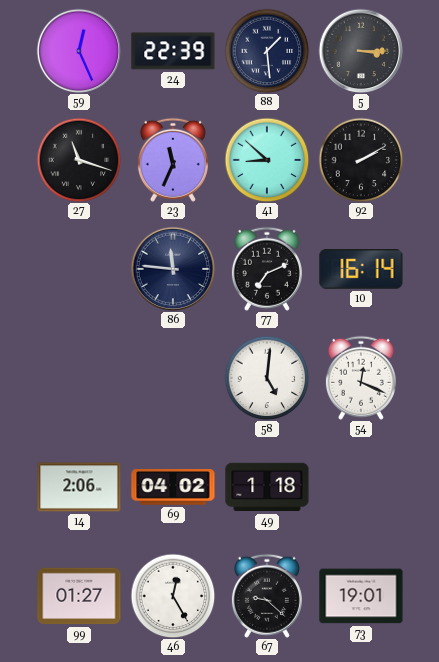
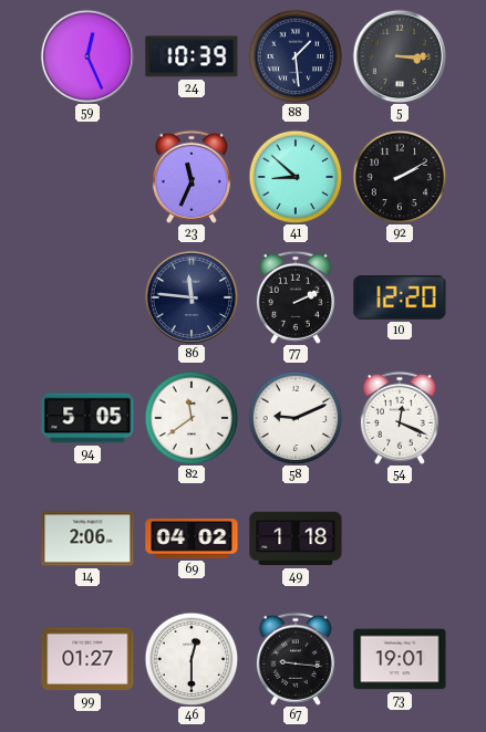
24: 22:39 -> 10:39 (192, 56)
27: 11:18 -> none (79, 160)
77: 7:11 -> 2:11 (296, 297)
10: 16:14 -> 12:20 (400, 297)
94: none -> 5:05 (87, 418)
82: none -> 11:39 (192, 418)
58: 5:01 -> 9:11 (296, 418)
46: 12:25 -> 12:30 (192, 659)
67: 9:22 -> 9:16 (296, 659)
